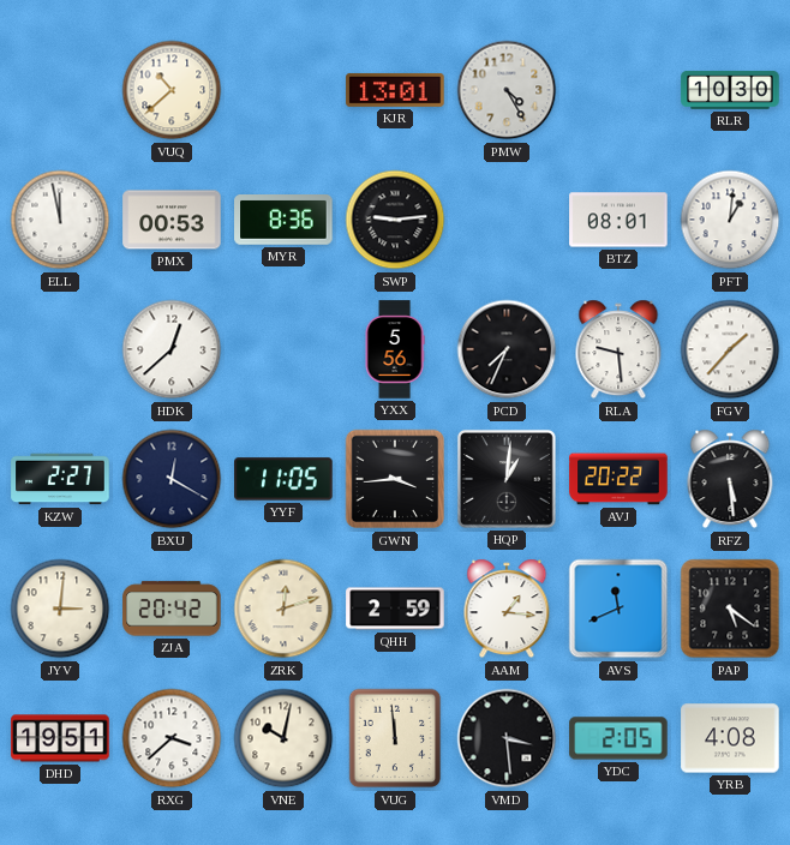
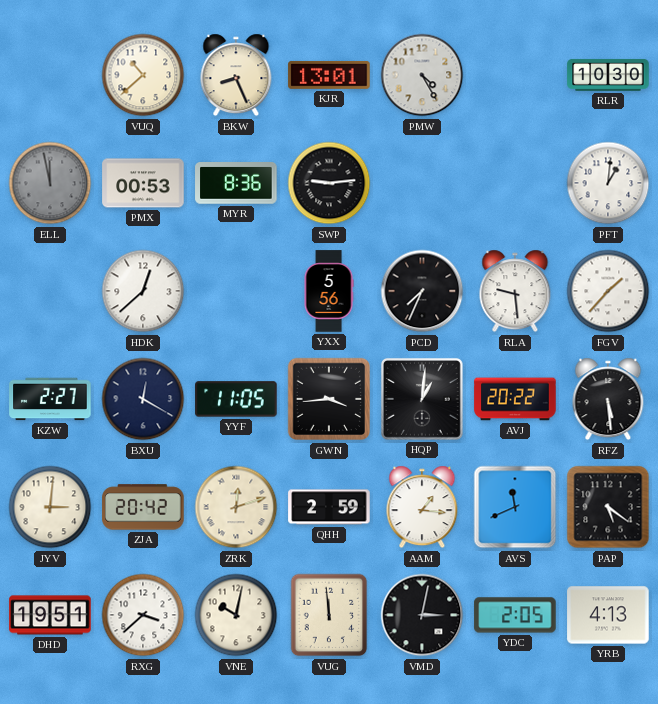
BKW: none -> 8:26 (236, 75)
ELL dial: white -> grey (50, 183)
BTZ: 08:01 -> none (618, 220)
VMD: 3:29 -> 3:02 (422, 615)
YRB: 4:08 -> 4:13 (608, 615)
